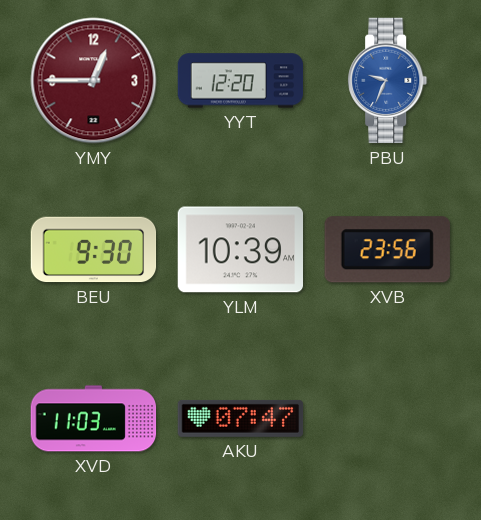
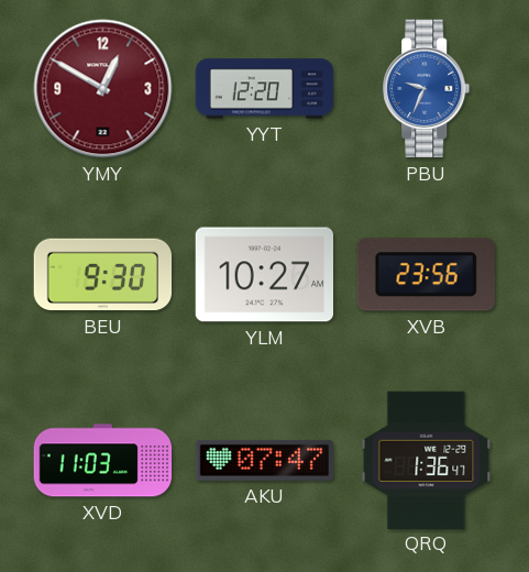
YMY: 12:45 -> 12:50 (103, 89)
YLM: 10:39 -> 10:27 (265, 275)
QRQ: none -> 1:36 (427, 460)
